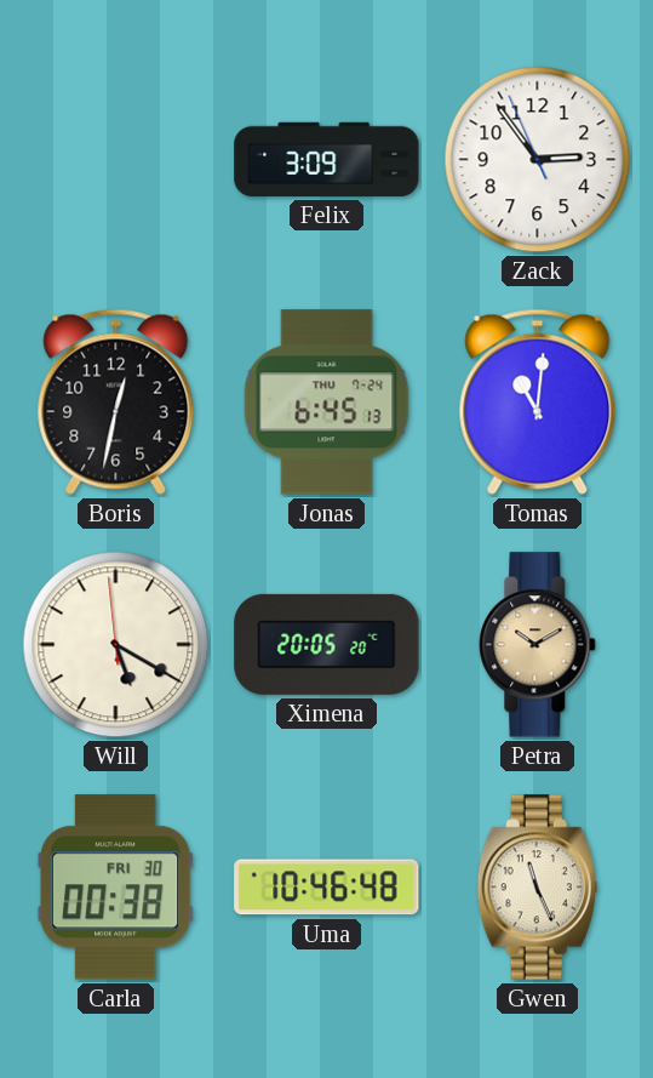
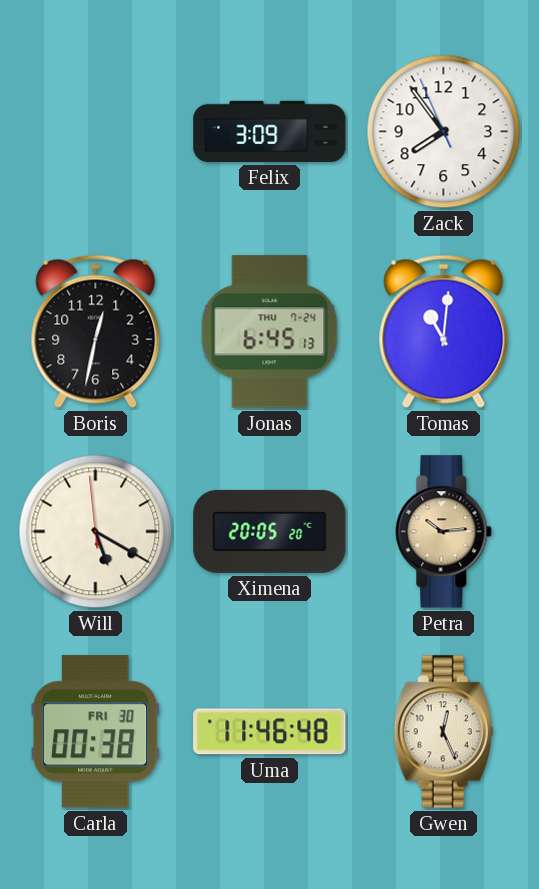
Zack: 2:53 -> 7:53 (444, 132)
Petra: 10:10 -> 10:14 (444, 532)
Uma: 10:46 -> 11:46 (270, 732)
Gwen: 11:26 -> 12:26 (443, 732)
